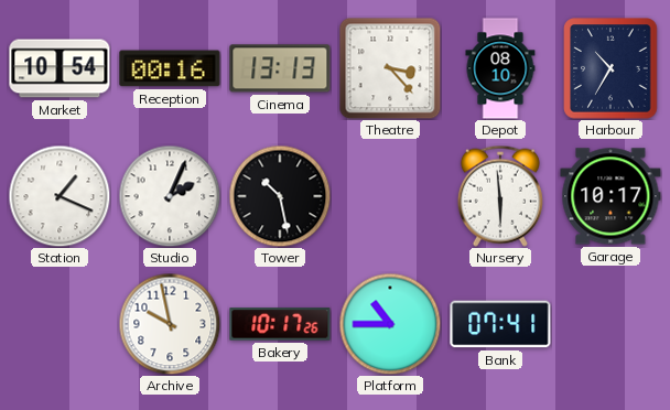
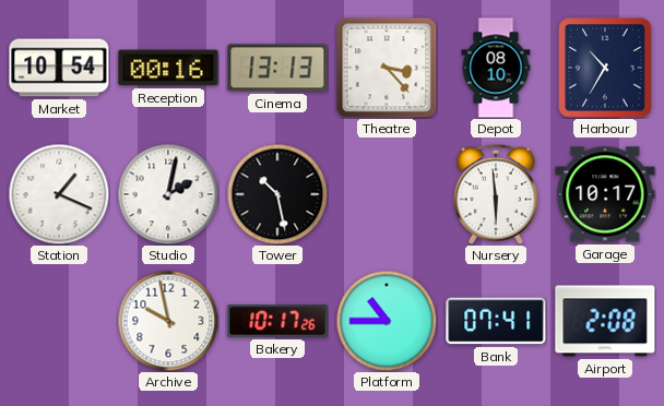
Studio: 2:04 -> 2:02 (168, 194)
Airport: none -> 2:08 (605, 321)
